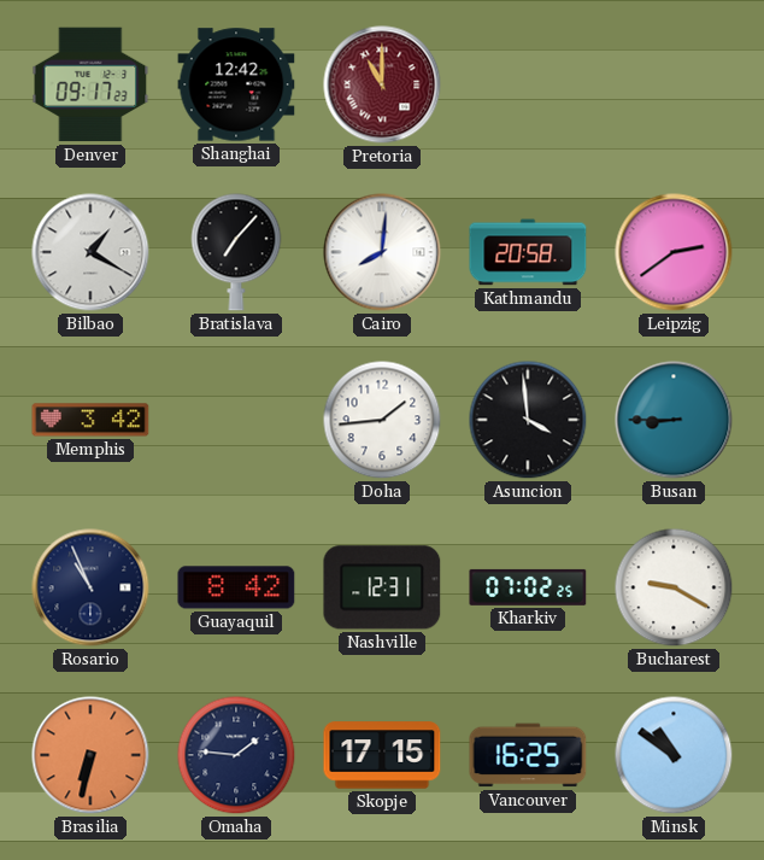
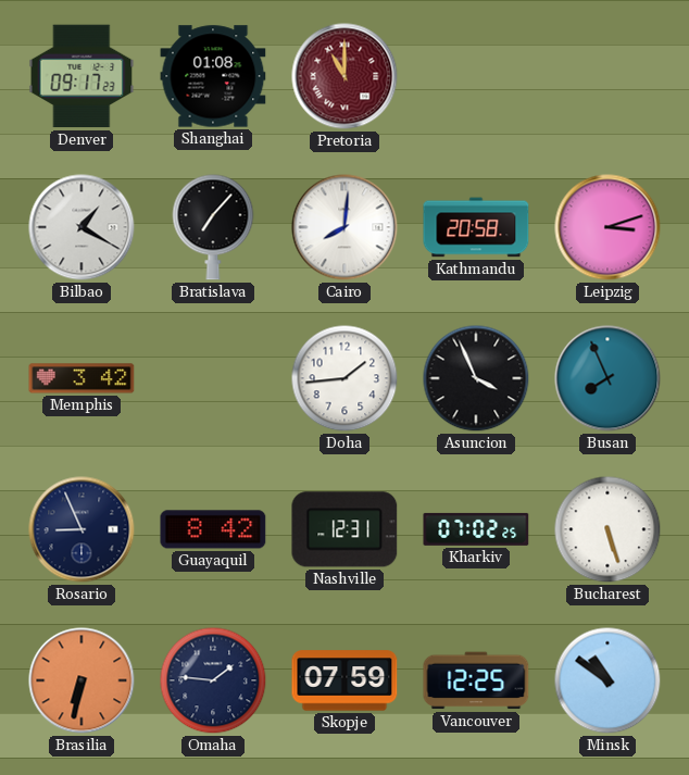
Shanghai: 12:42 -> 01:08 (213, 76)
Leipzig: 2:39 -> 3:12 (607, 227)
Asuncion: 3:59 -> 3:56 (476, 378)
Busan: 8:45 -> 7:56 (607, 378)
Rosario: 10:56 -> 8:56 (82, 529)
Bucharest: 9:20 -> 5:27 (607, 529)
Skopje: 17:15 -> 07:59 (344, 680)
Vancouver: 16:25 -> 12:25 (476, 680)
